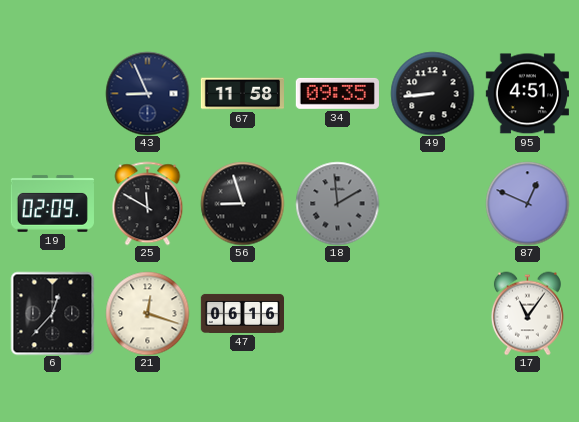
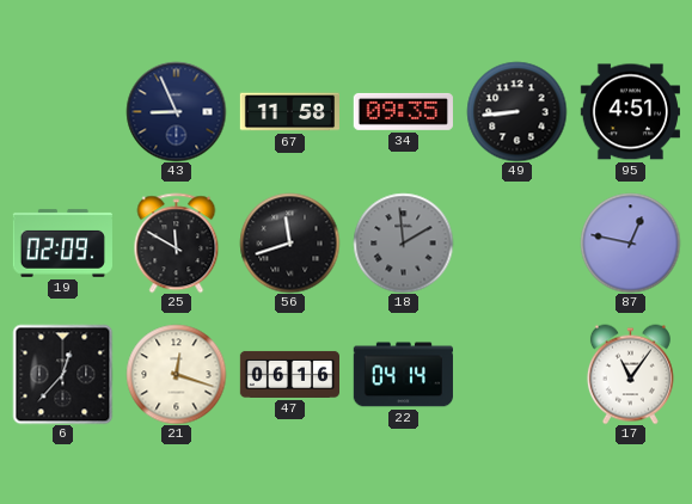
56: 8:57 -> 11:42 (289, 242)
87: 12:49 -> 12:47 (630, 242)
22: none -> 04:14 (403, 375)
